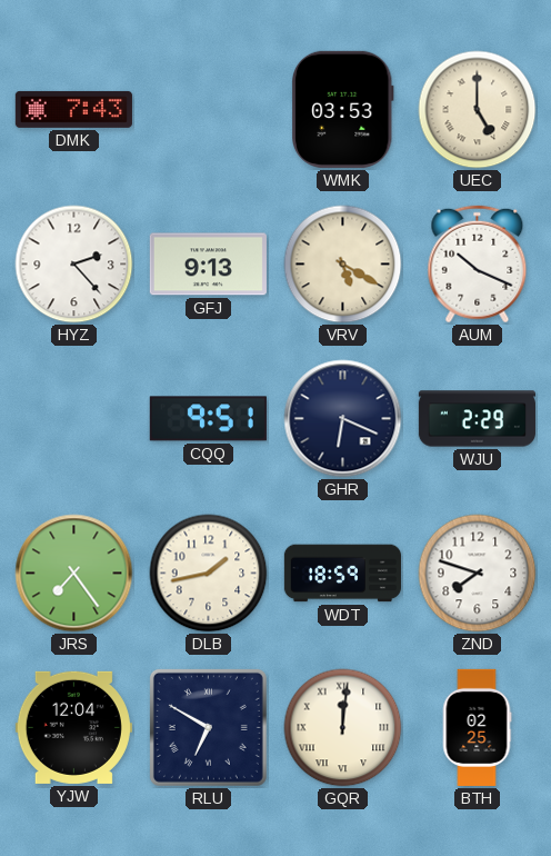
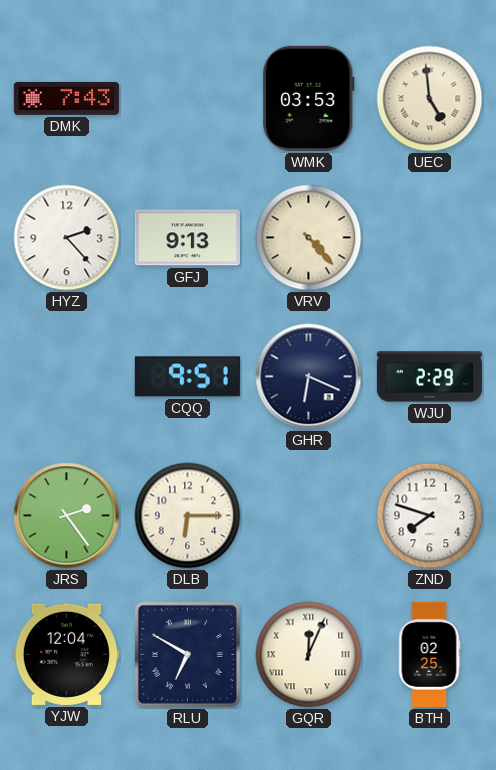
UEC: 5:00 -> 4:59 (430, 99)
VRV: 5:20 -> 4:23 (309, 238)
AUM: 10:19 -> none (478, 265)
JRS: 7:24 -> 2:24 (67, 516)
DLB: 1:43 -> 6:15 (188, 516)
WDT: 18:59 -> none (342, 574)
GQR: 12:01 -> 12:04 (309, 655)
